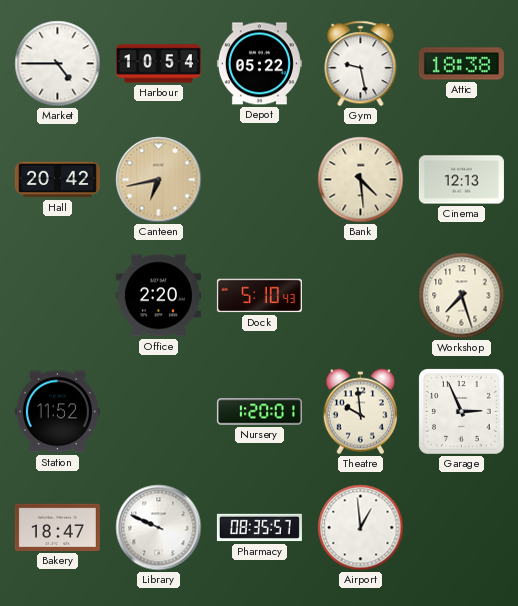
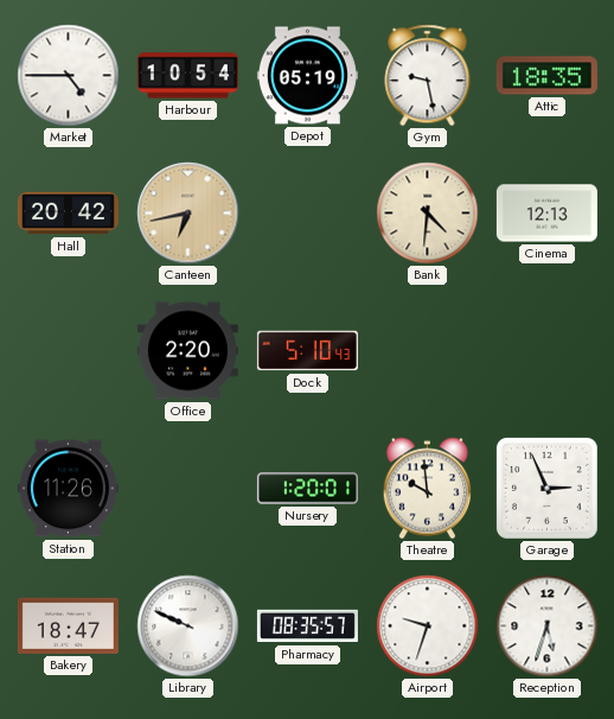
Depot: 05:22 -> 05:19 (307, 76)
Attic: 18:38 -> 18:35 (546, 76)
Bank: 4:29 -> 4:31 (428, 214)
Workshop: 7:27 -> none (462, 296)
Station: 11:52 -> 11:26 (68, 489)
Airport: 12:59 -> 9:33 (428, 626)
Reception: none -> 5:33 (548, 626)
